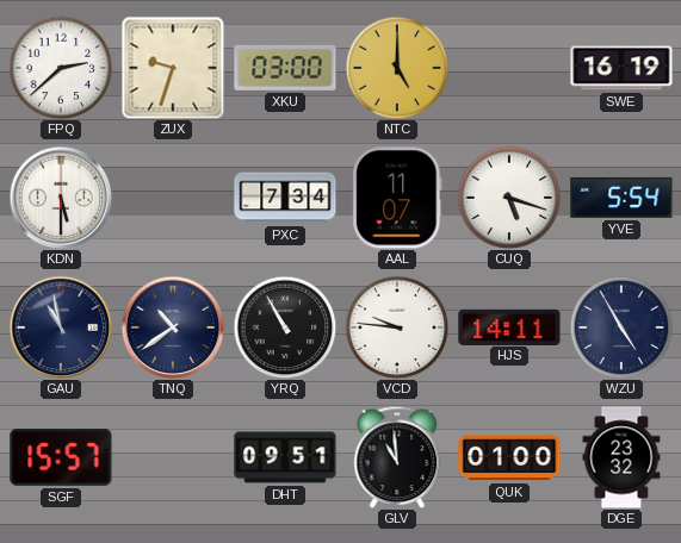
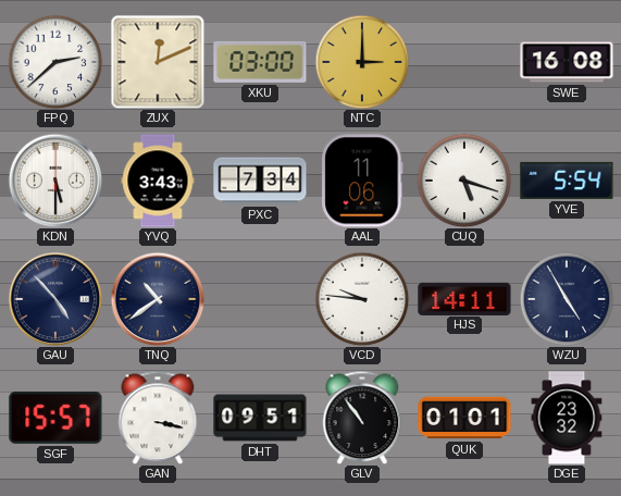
ZUX: 9:33 -> 12:11 (158, 62)
NTC: 5:00 -> 3:00 (362, 62)
SWE: 16:19 -> 16:08 (567, 62)
YVQ: none -> 3:43 (158, 181)
AAL: 11:07 -> 11:06 (362, 181)
GAU: 10:58 -> 4:53 (55, 299)
YRQ: 10:55 -> none (285, 327)
GAN: none -> 3:17 (158, 418)
GLV: 10:59 -> 10:54 (362, 418)
QUK: 01:00 -> 01:01 (464, 418)
